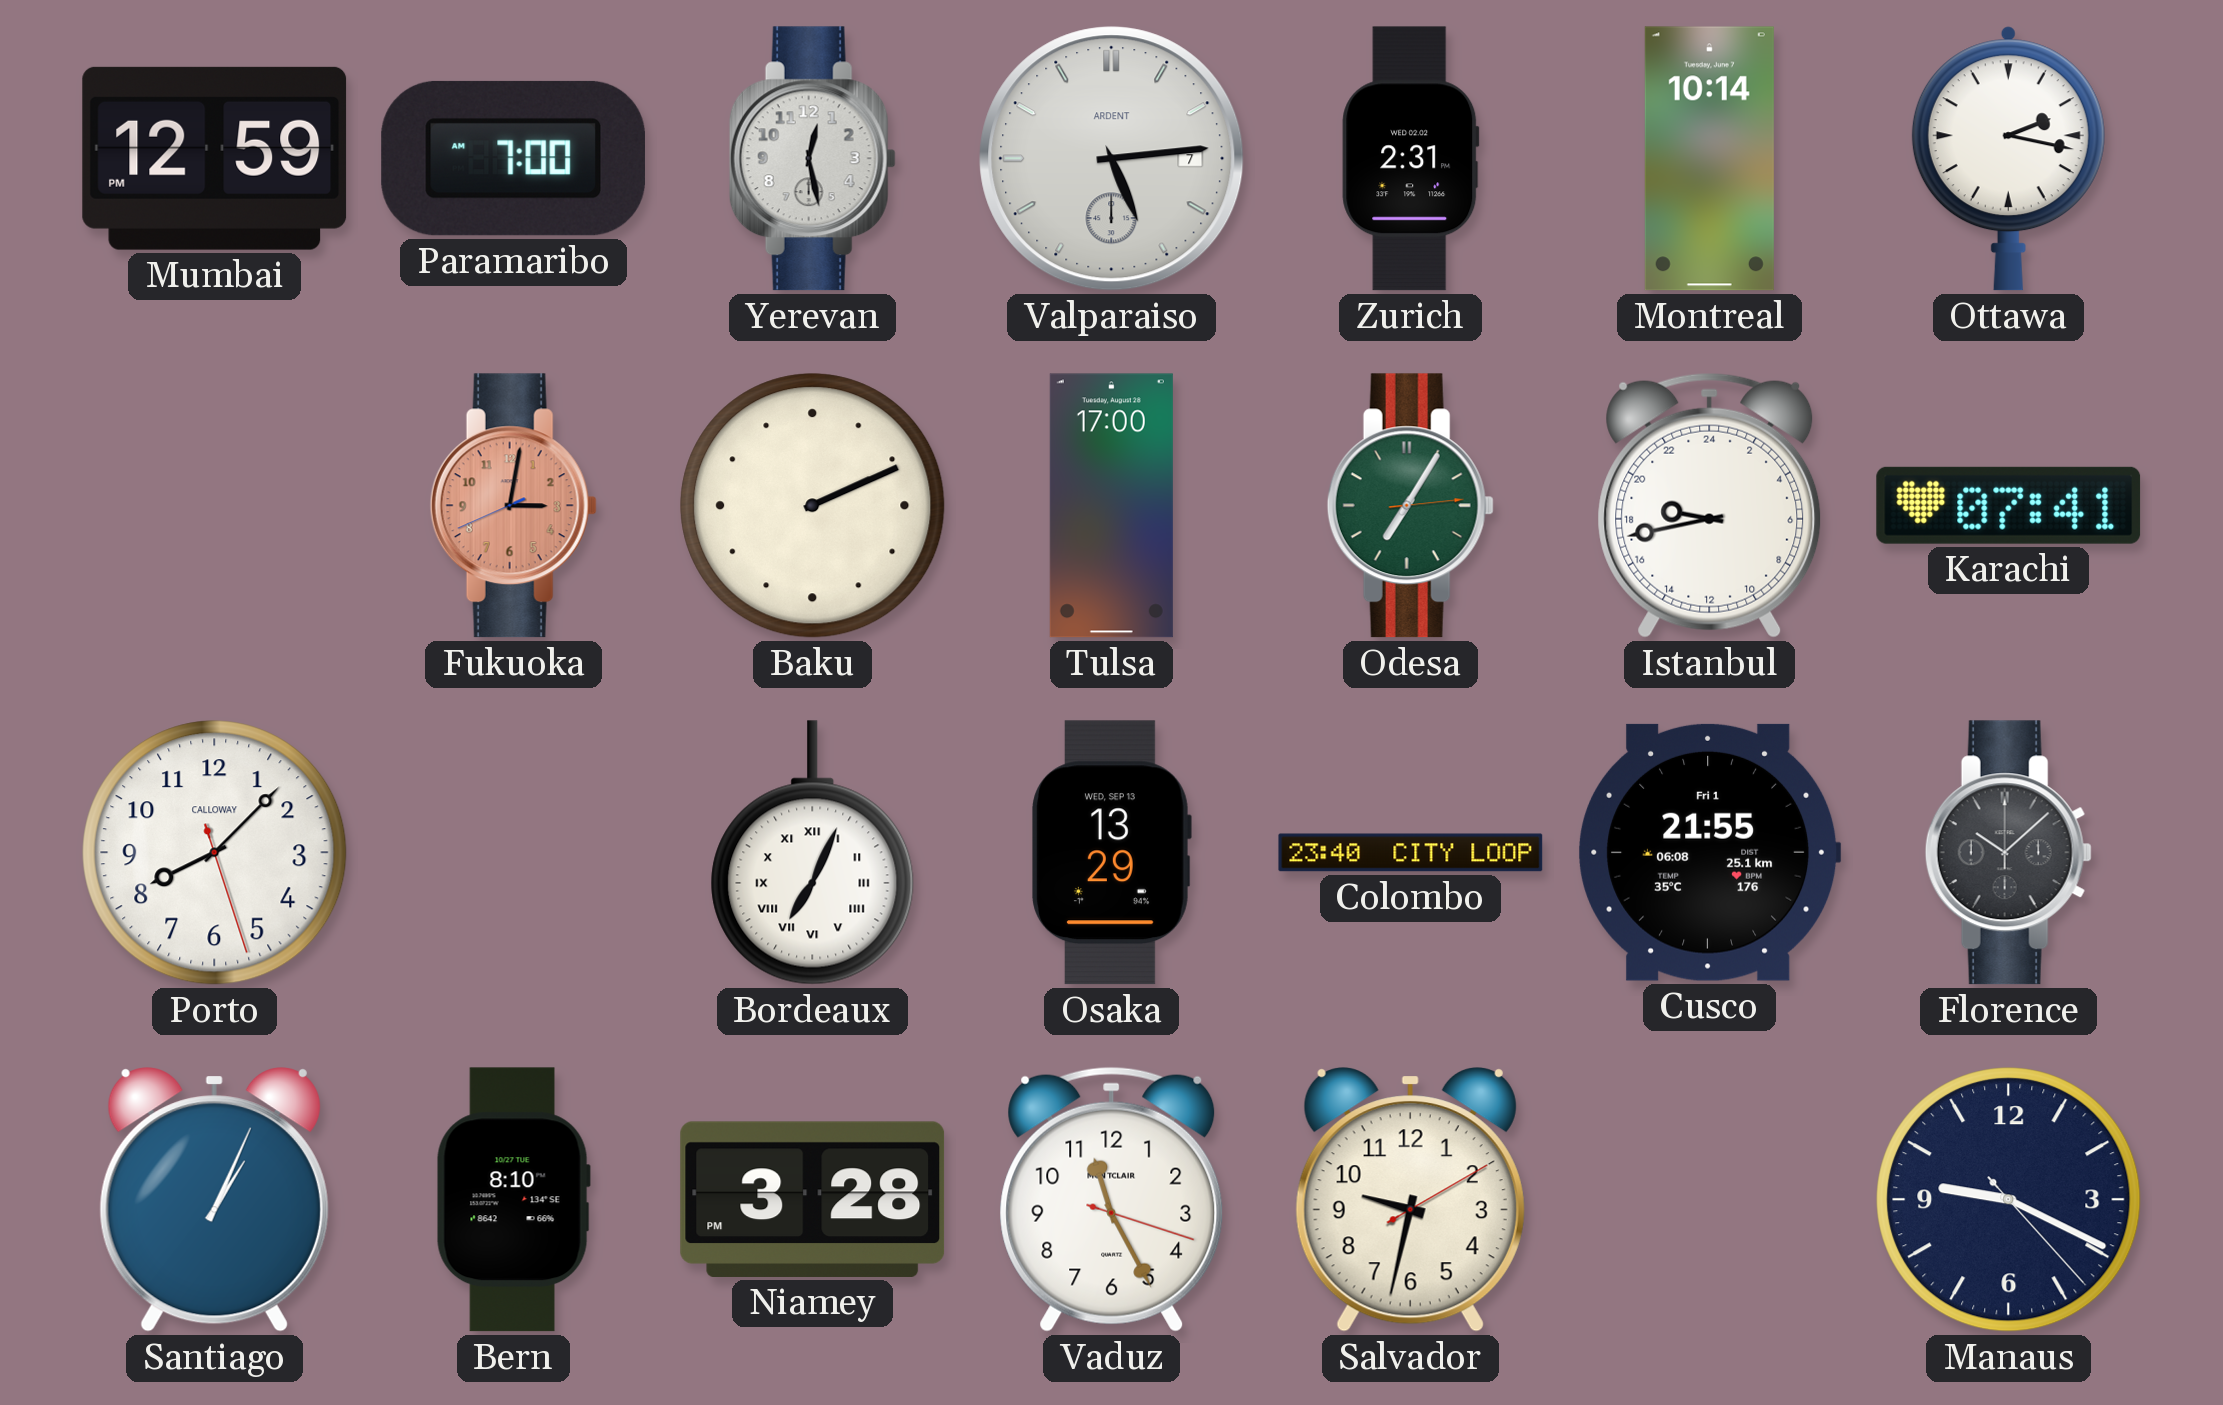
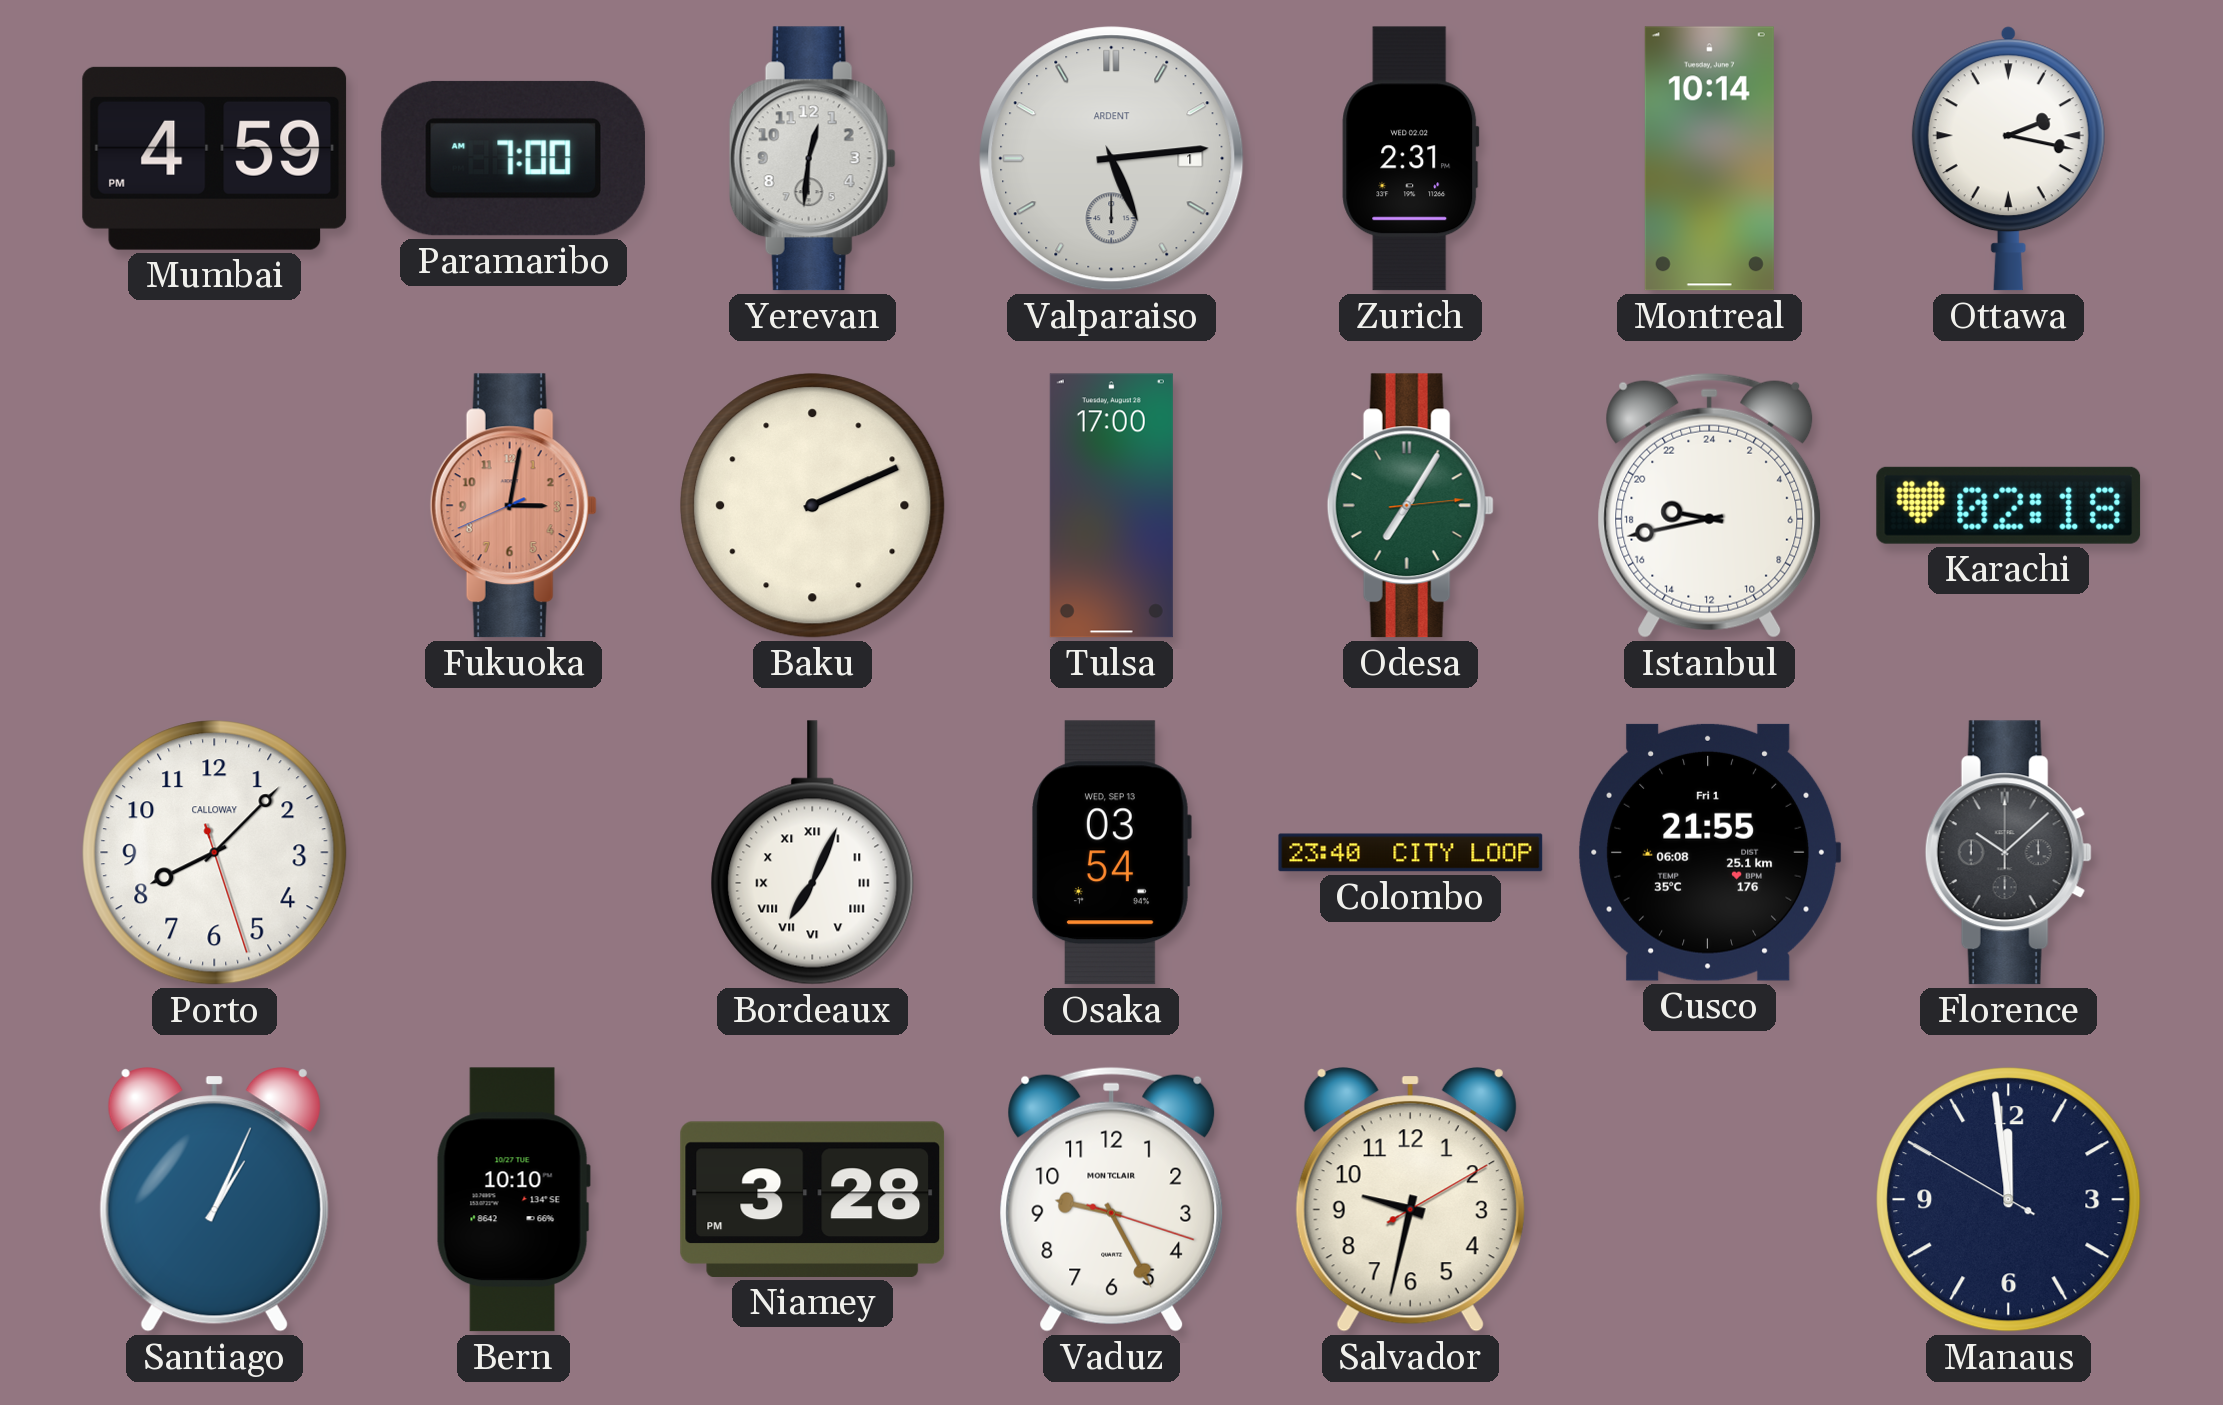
Mumbai: 12:59 -> 4:59 (215, 158)
Yerevan: 12:28 -> 12:31 (812, 159)
Valparaiso date: 7 -> 1 (1112, 159)
Karachi: 07:41 -> 02:18 (2009, 505)
Osaka: 13:29 -> 03:54 (1111, 853)
Bern: 8:10 -> 10:10 (513, 1200)
Vaduz: 11:25 -> 9:25 (1112, 1199)
Manaus: 9:19 -> 11:58 (2009, 1200)
